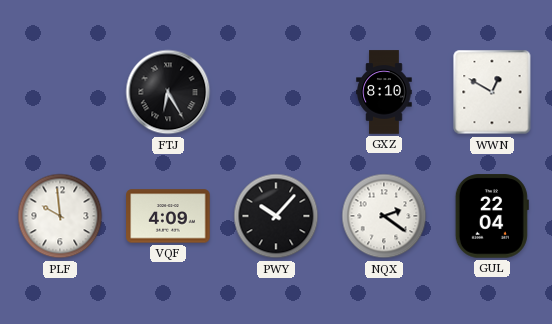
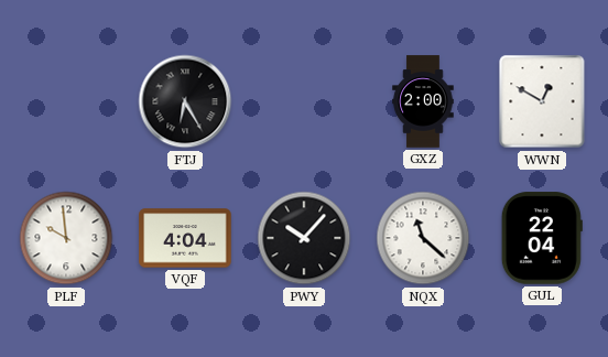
GXZ: 8:10 -> 2:00 (423, 101)
VQF: 4:09 -> 4:04 (185, 238)
NQX: 2:21 -> 11:22 (423, 238)
